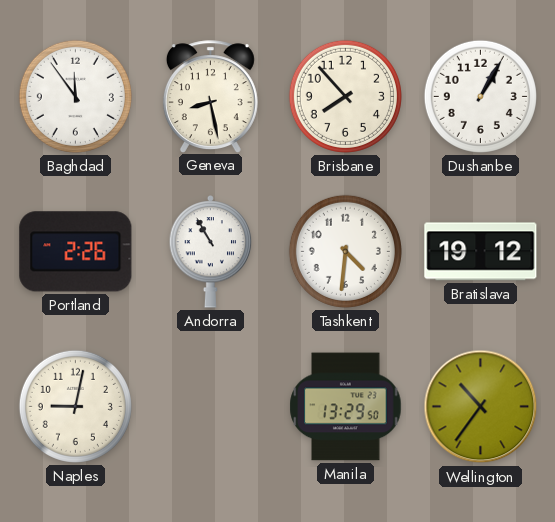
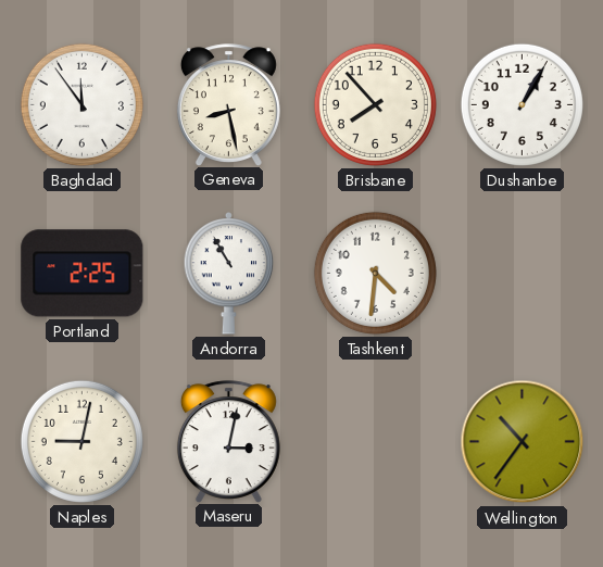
Portland: 2:26 -> 2:25 (83, 274)
Bratislava: 19:12 -> none (481, 252)
Maseru: none -> 3:02 (228, 441)
Manila: 13:29 -> none (346, 407)
